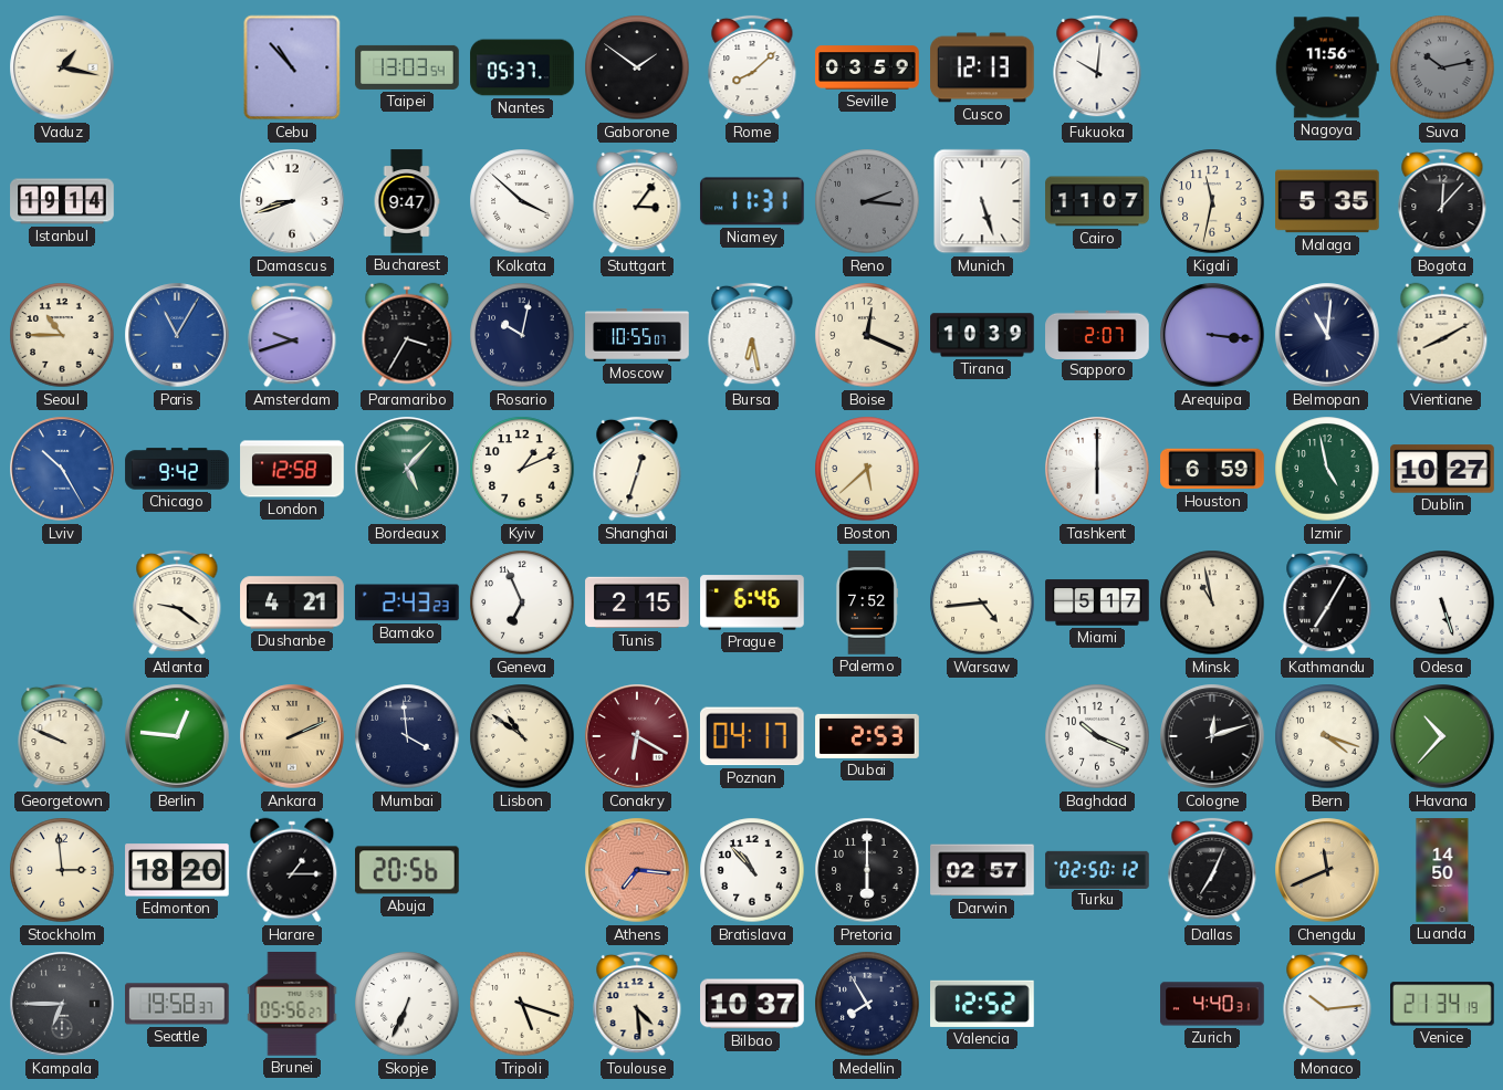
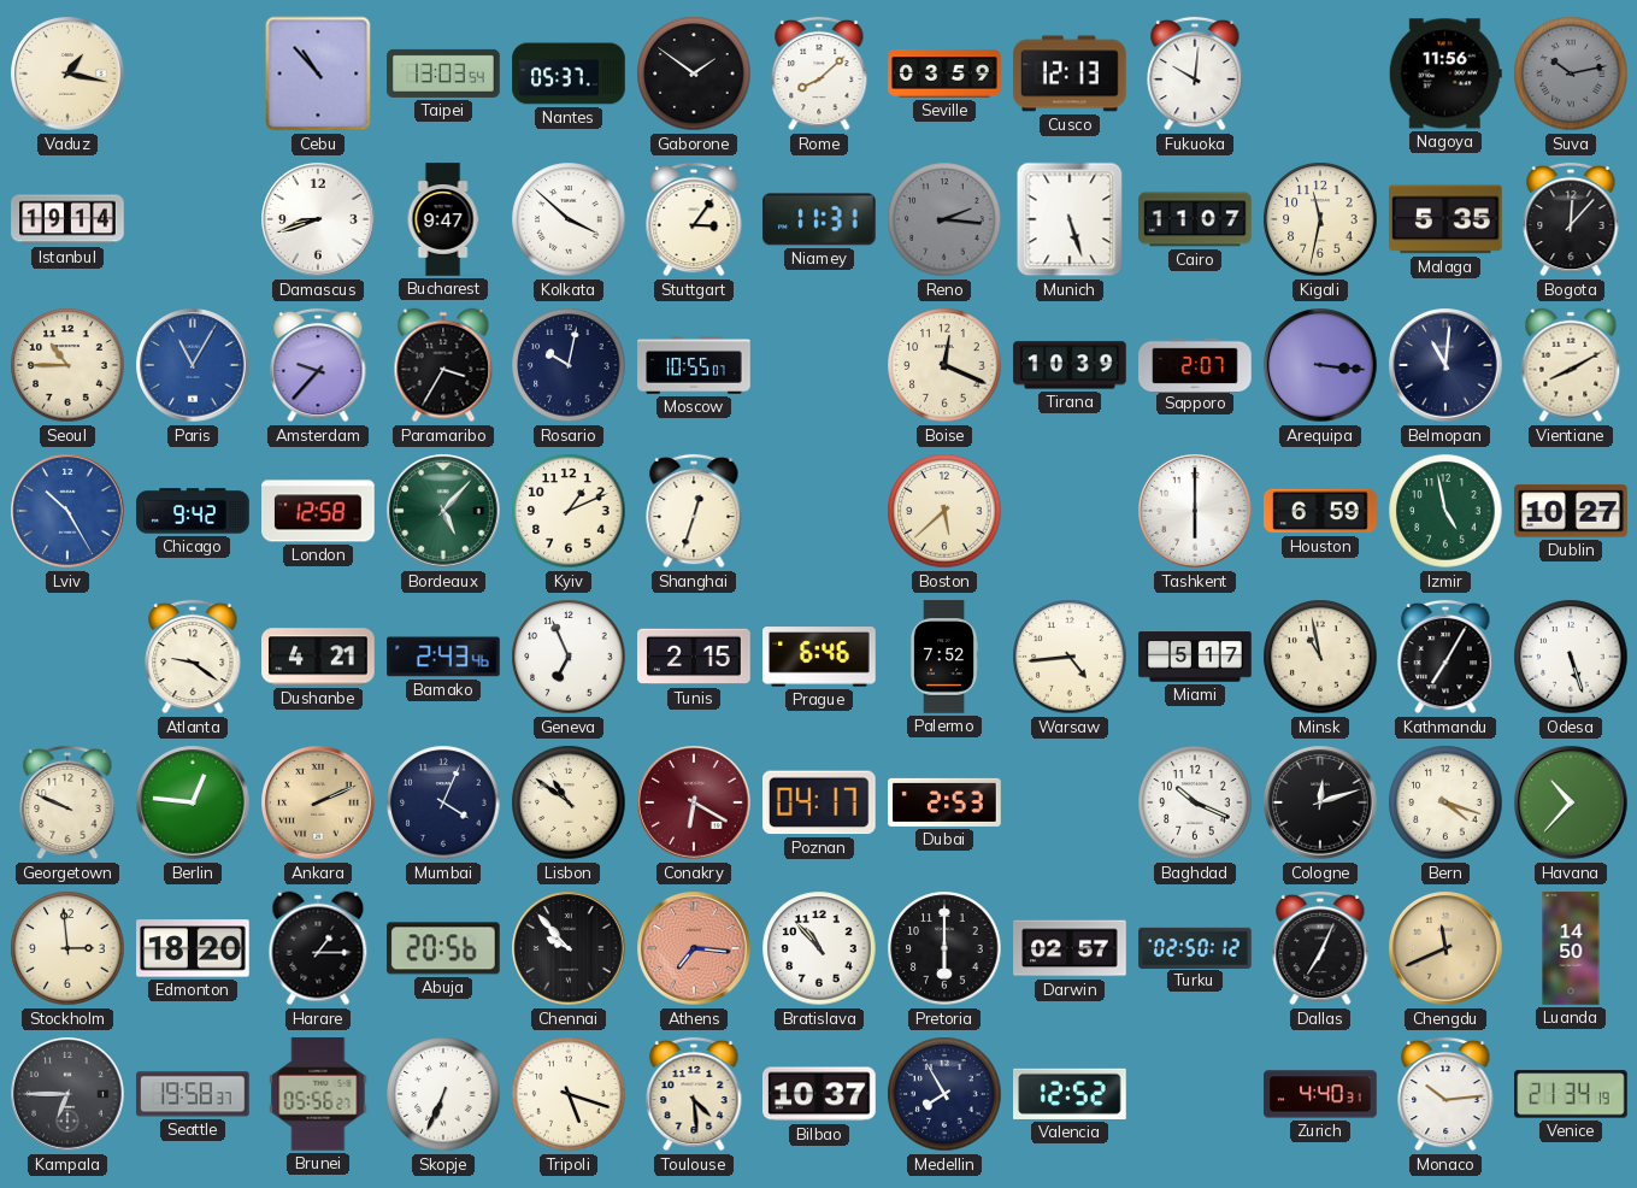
Amsterdam: 9:42 -> 9:37 (318, 365)
Bursa: 6:28 -> none (752, 335)
Bamako: 2:43:23 -> 2:43:46 (444, 657)
Mumbai: 3:59 -> 4:04 (443, 802)
Chennai: none -> 9:53 (569, 948)
